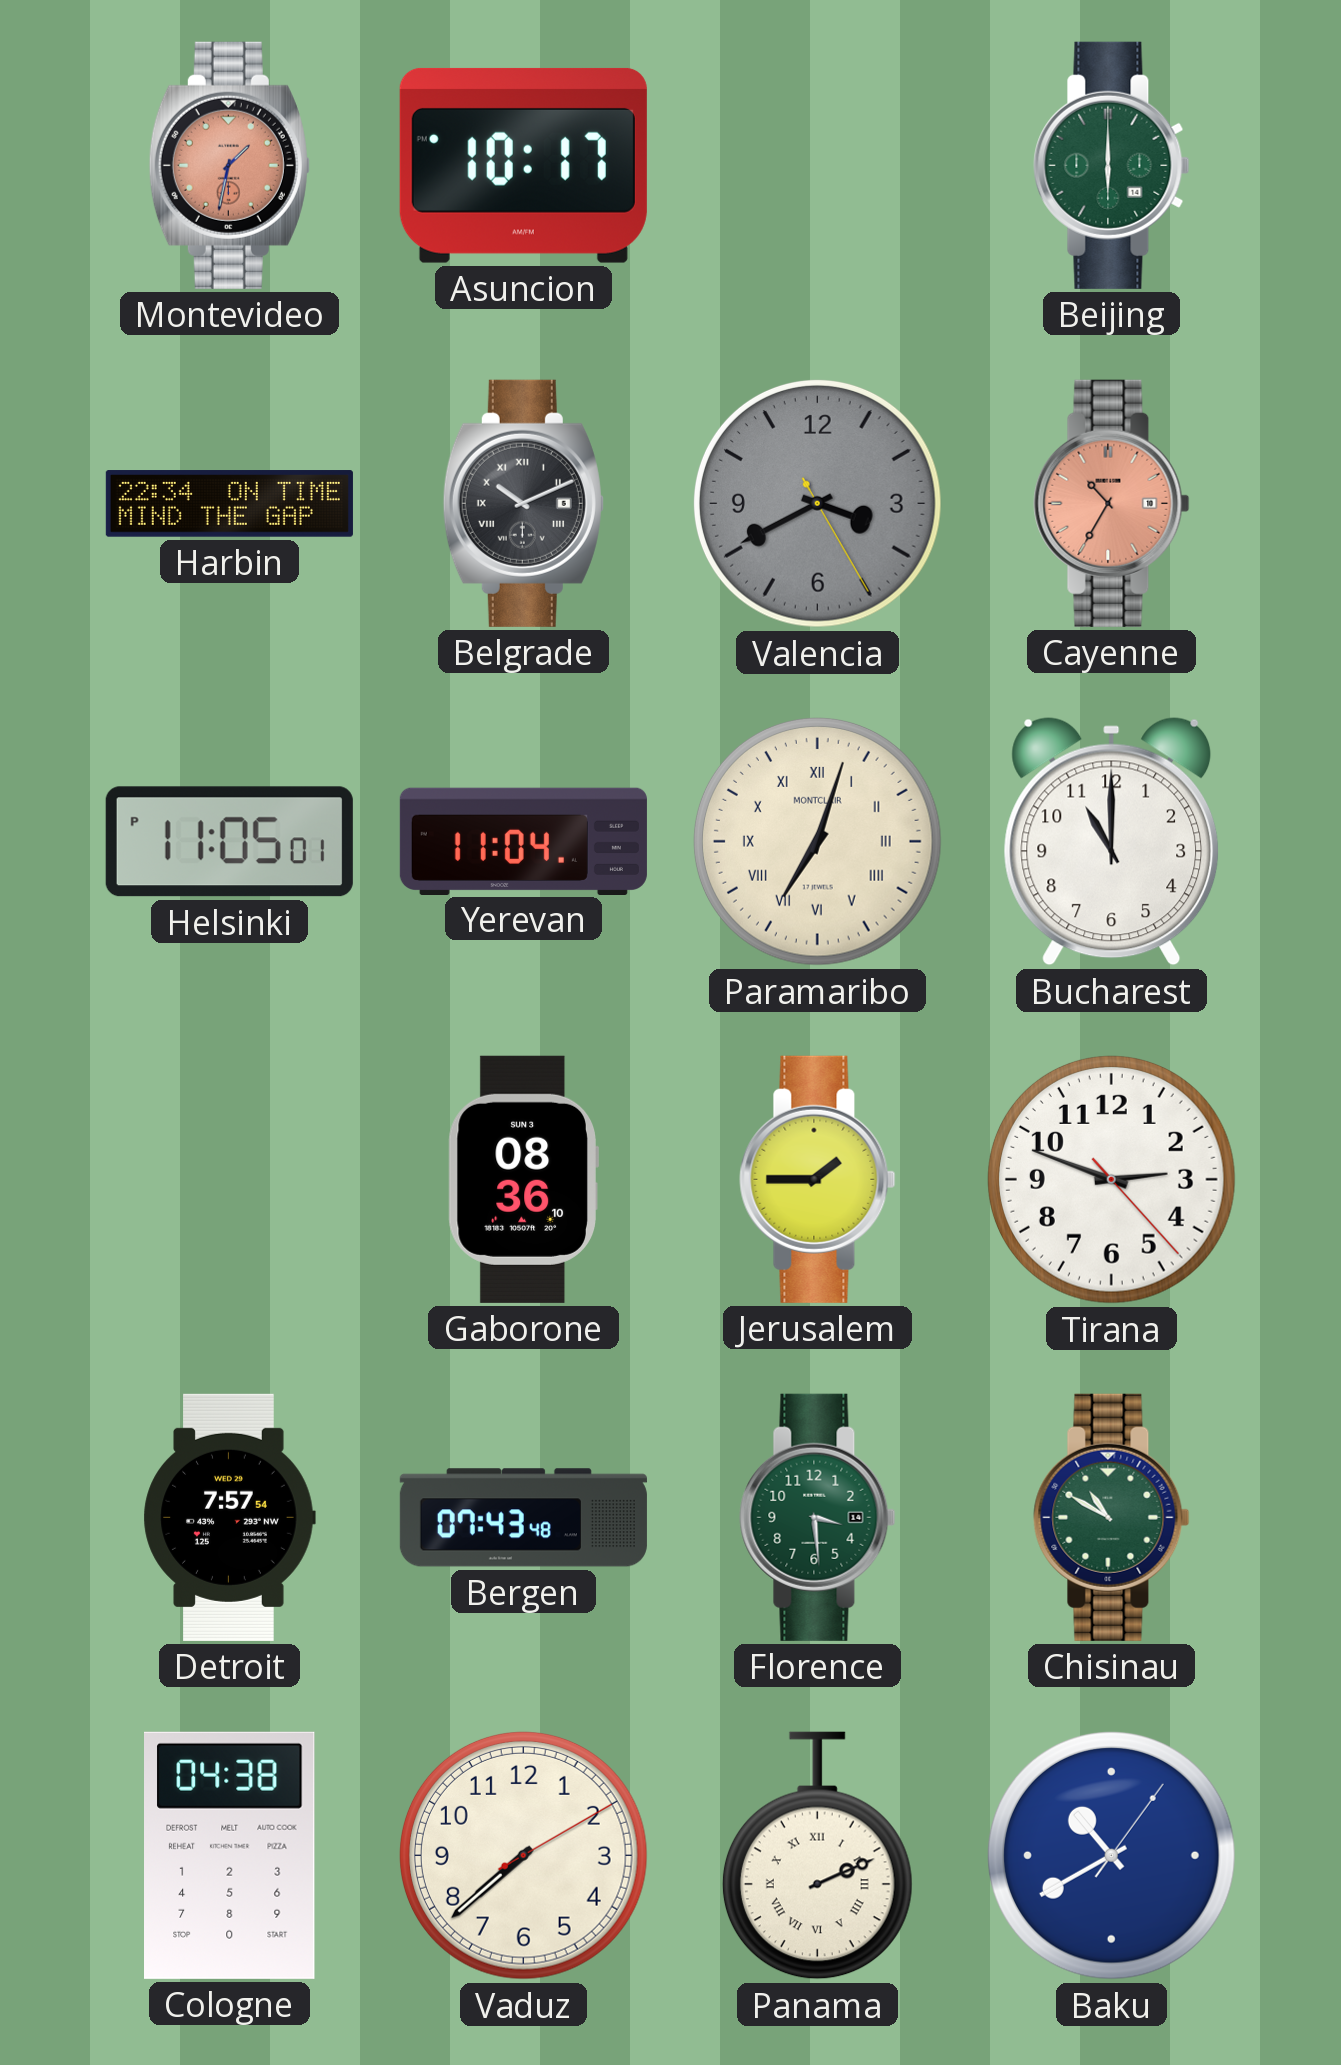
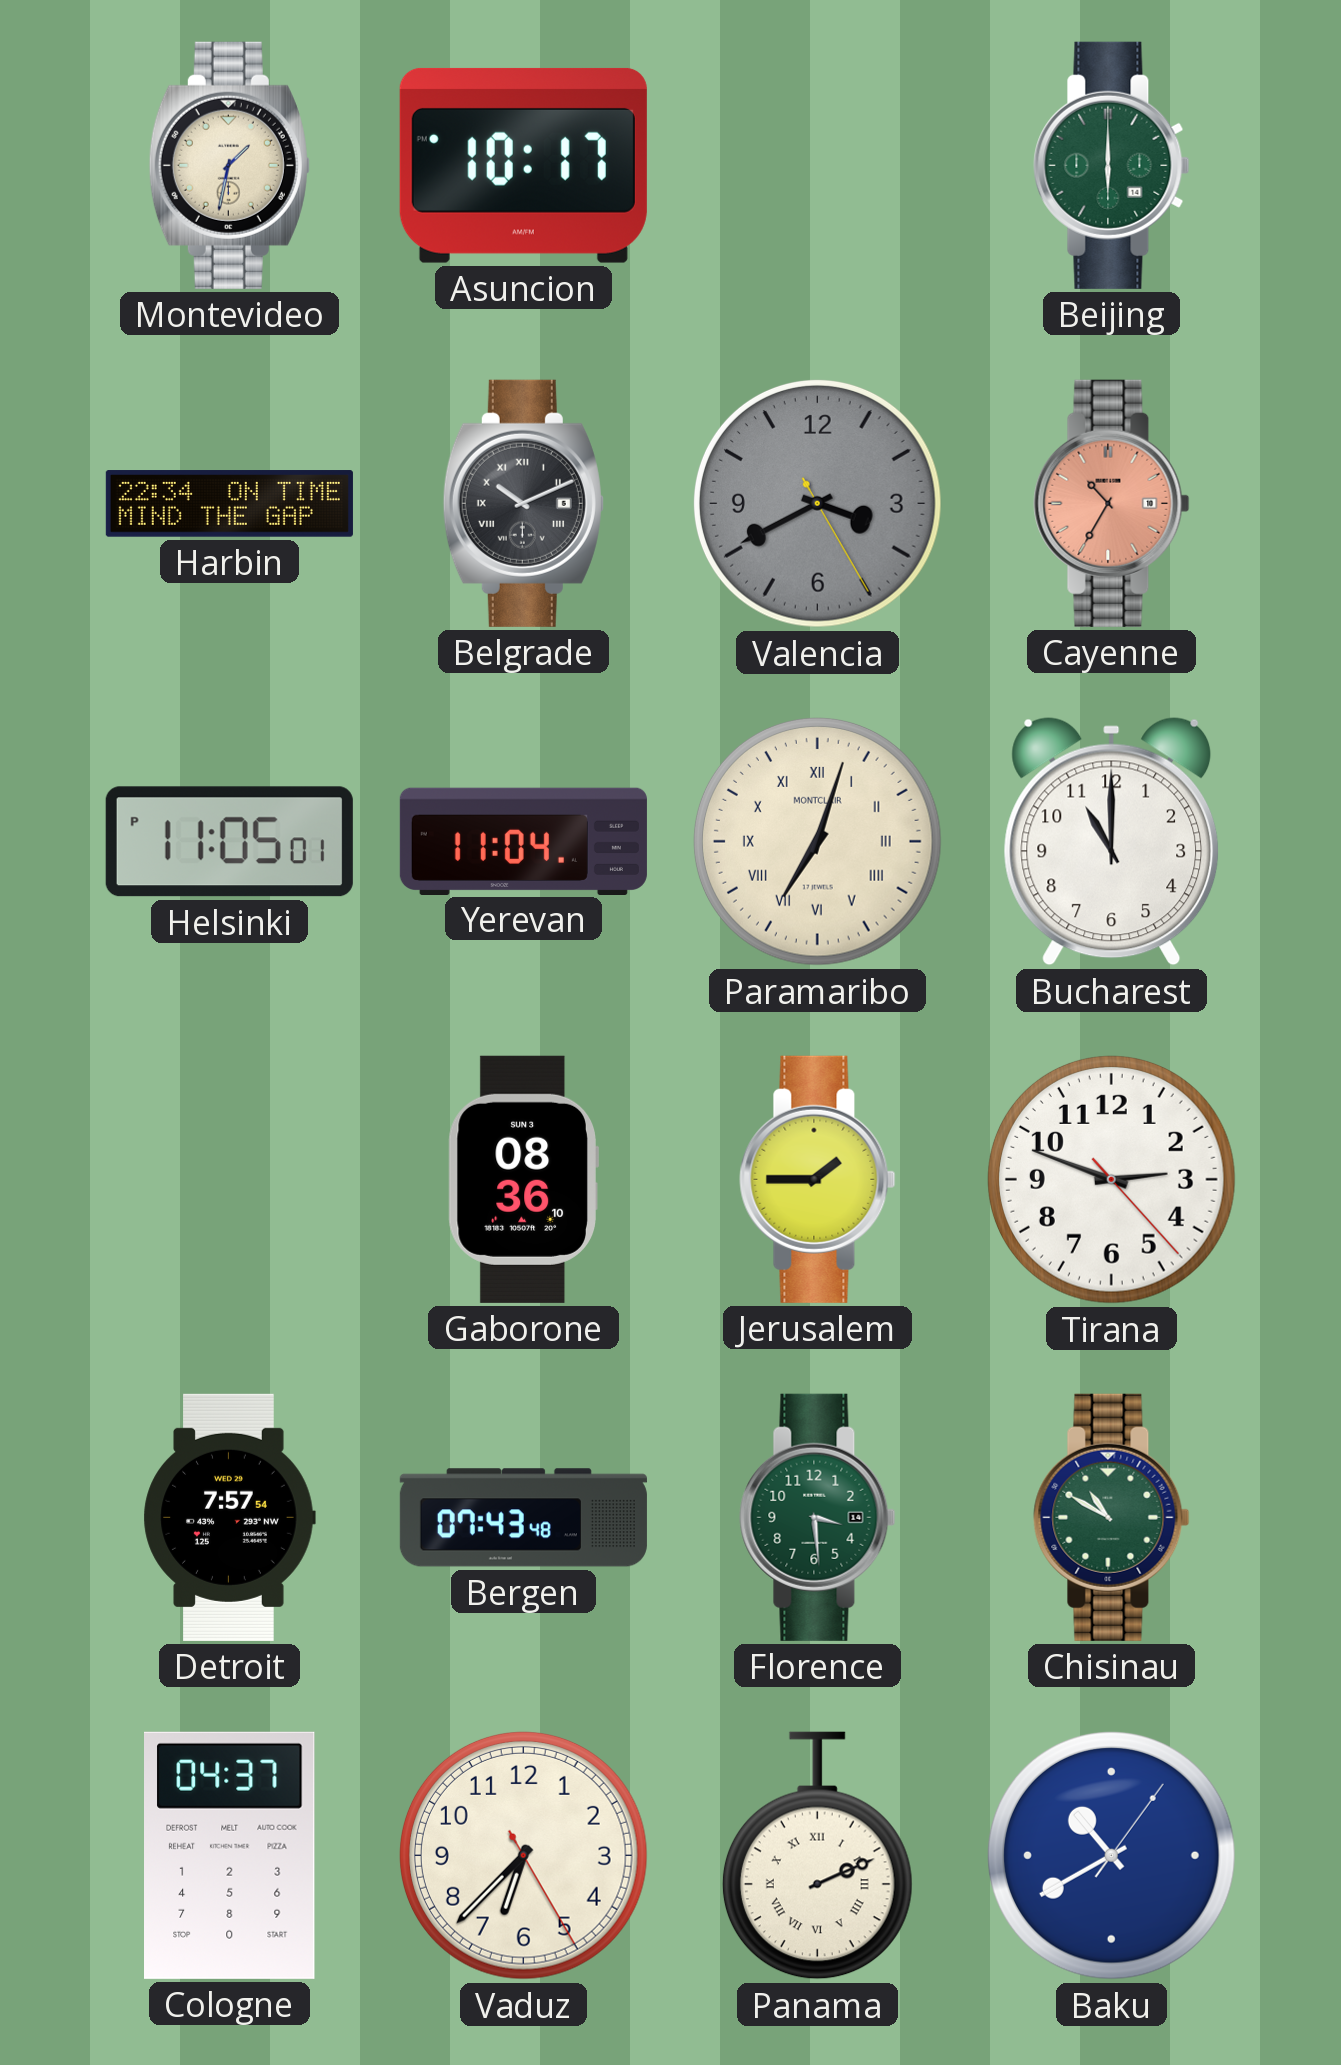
Montevideo dial: salmon -> cream (229, 165)
Cologne: 04:38 -> 04:37 (230, 1855)
Vaduz: 7:38 -> 6:37 (523, 1855)
